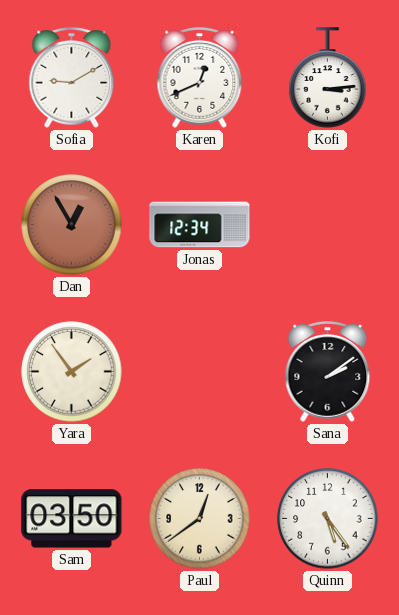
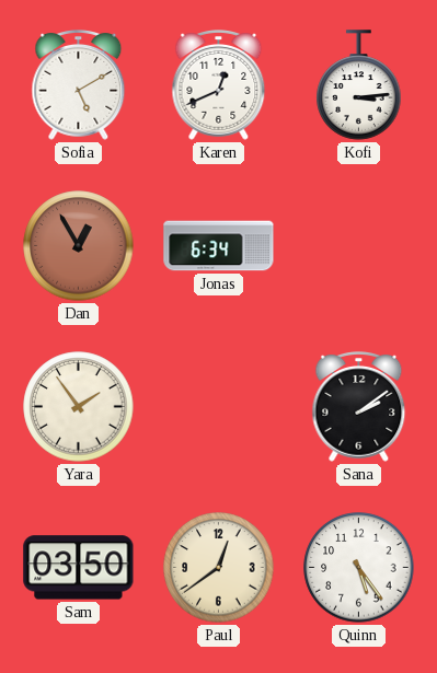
Sofia: 9:10 -> 5:10 (79, 85)
Jonas: 12:34 -> 6:34 (219, 246)
